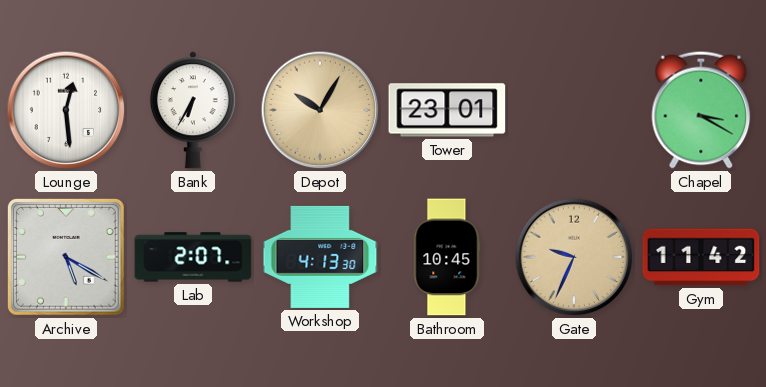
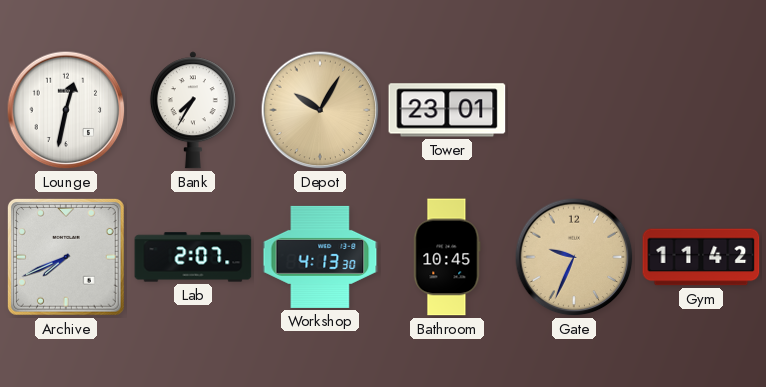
Lounge: 12:29 -> 12:32 (66, 110)
Bank: 6:35 -> 7:35 (193, 110)
Chapel: 3:20 -> none (701, 110)
Archive: 5:20 -> 7:41 (66, 257)
